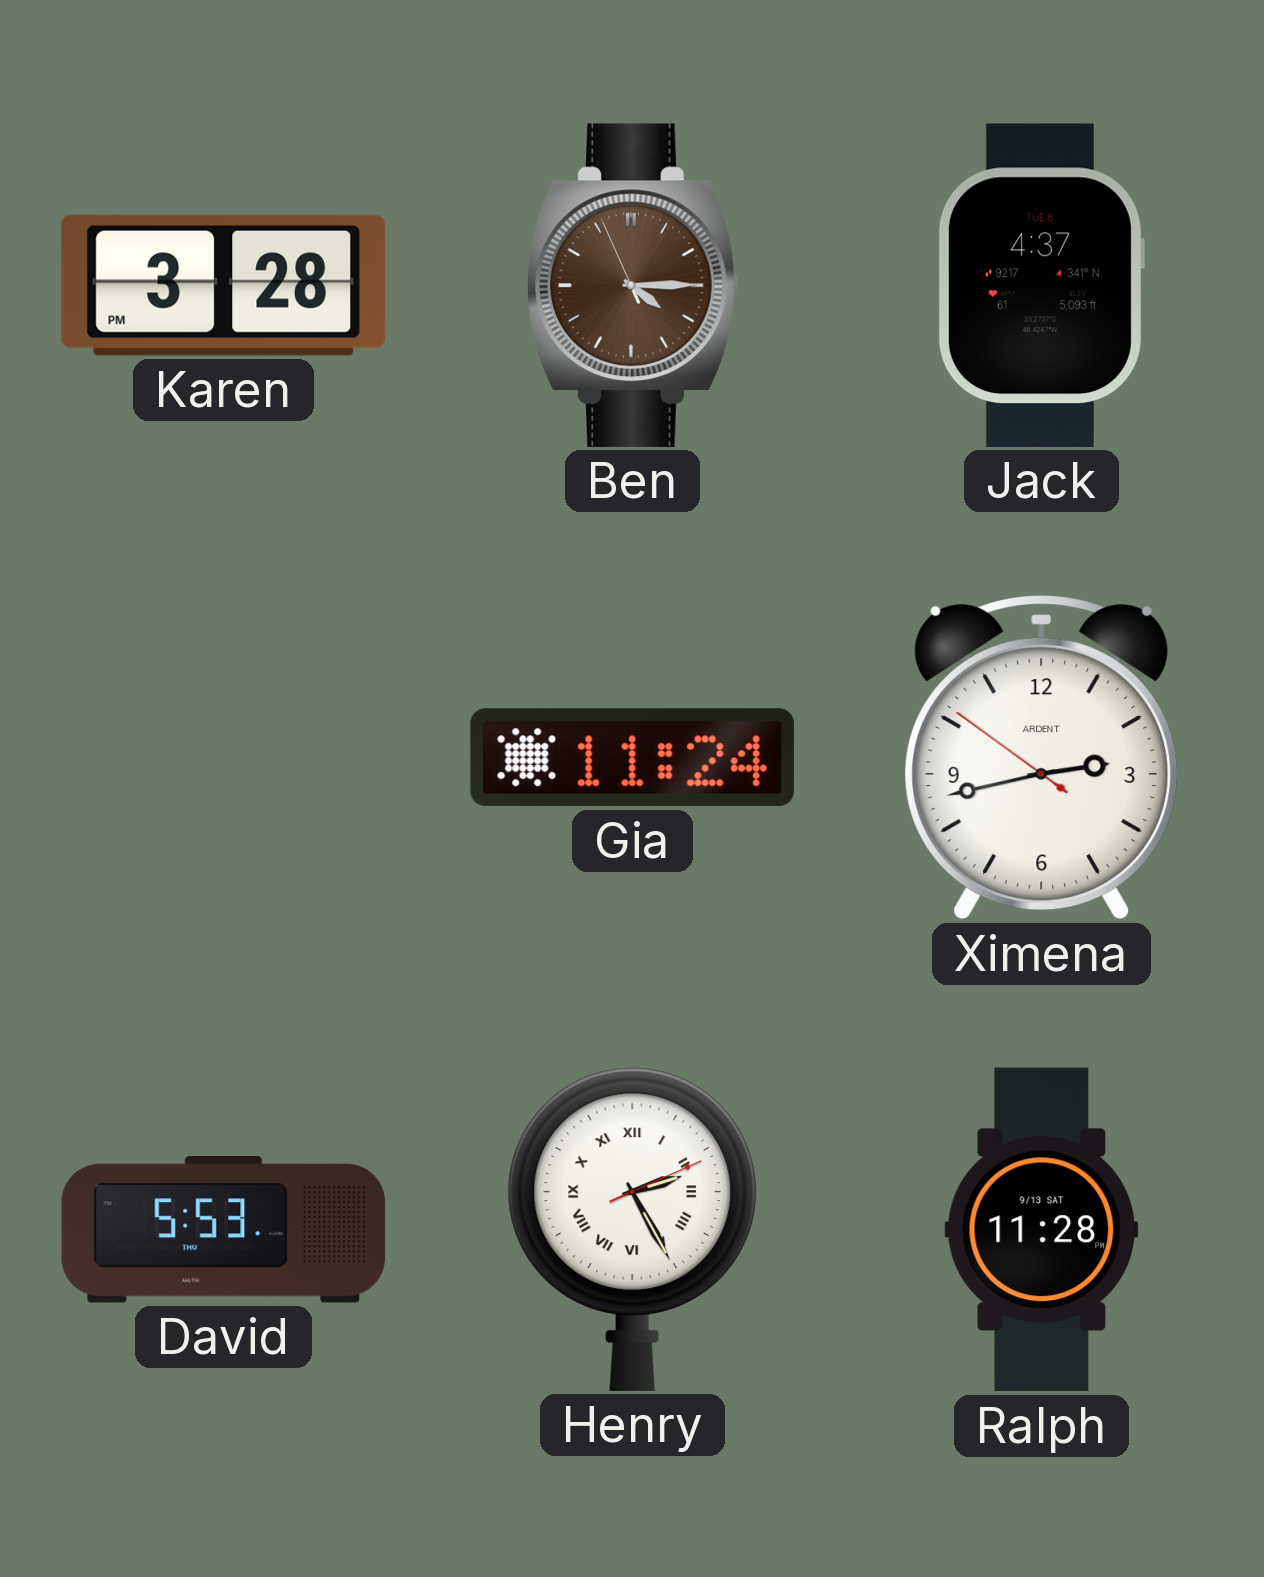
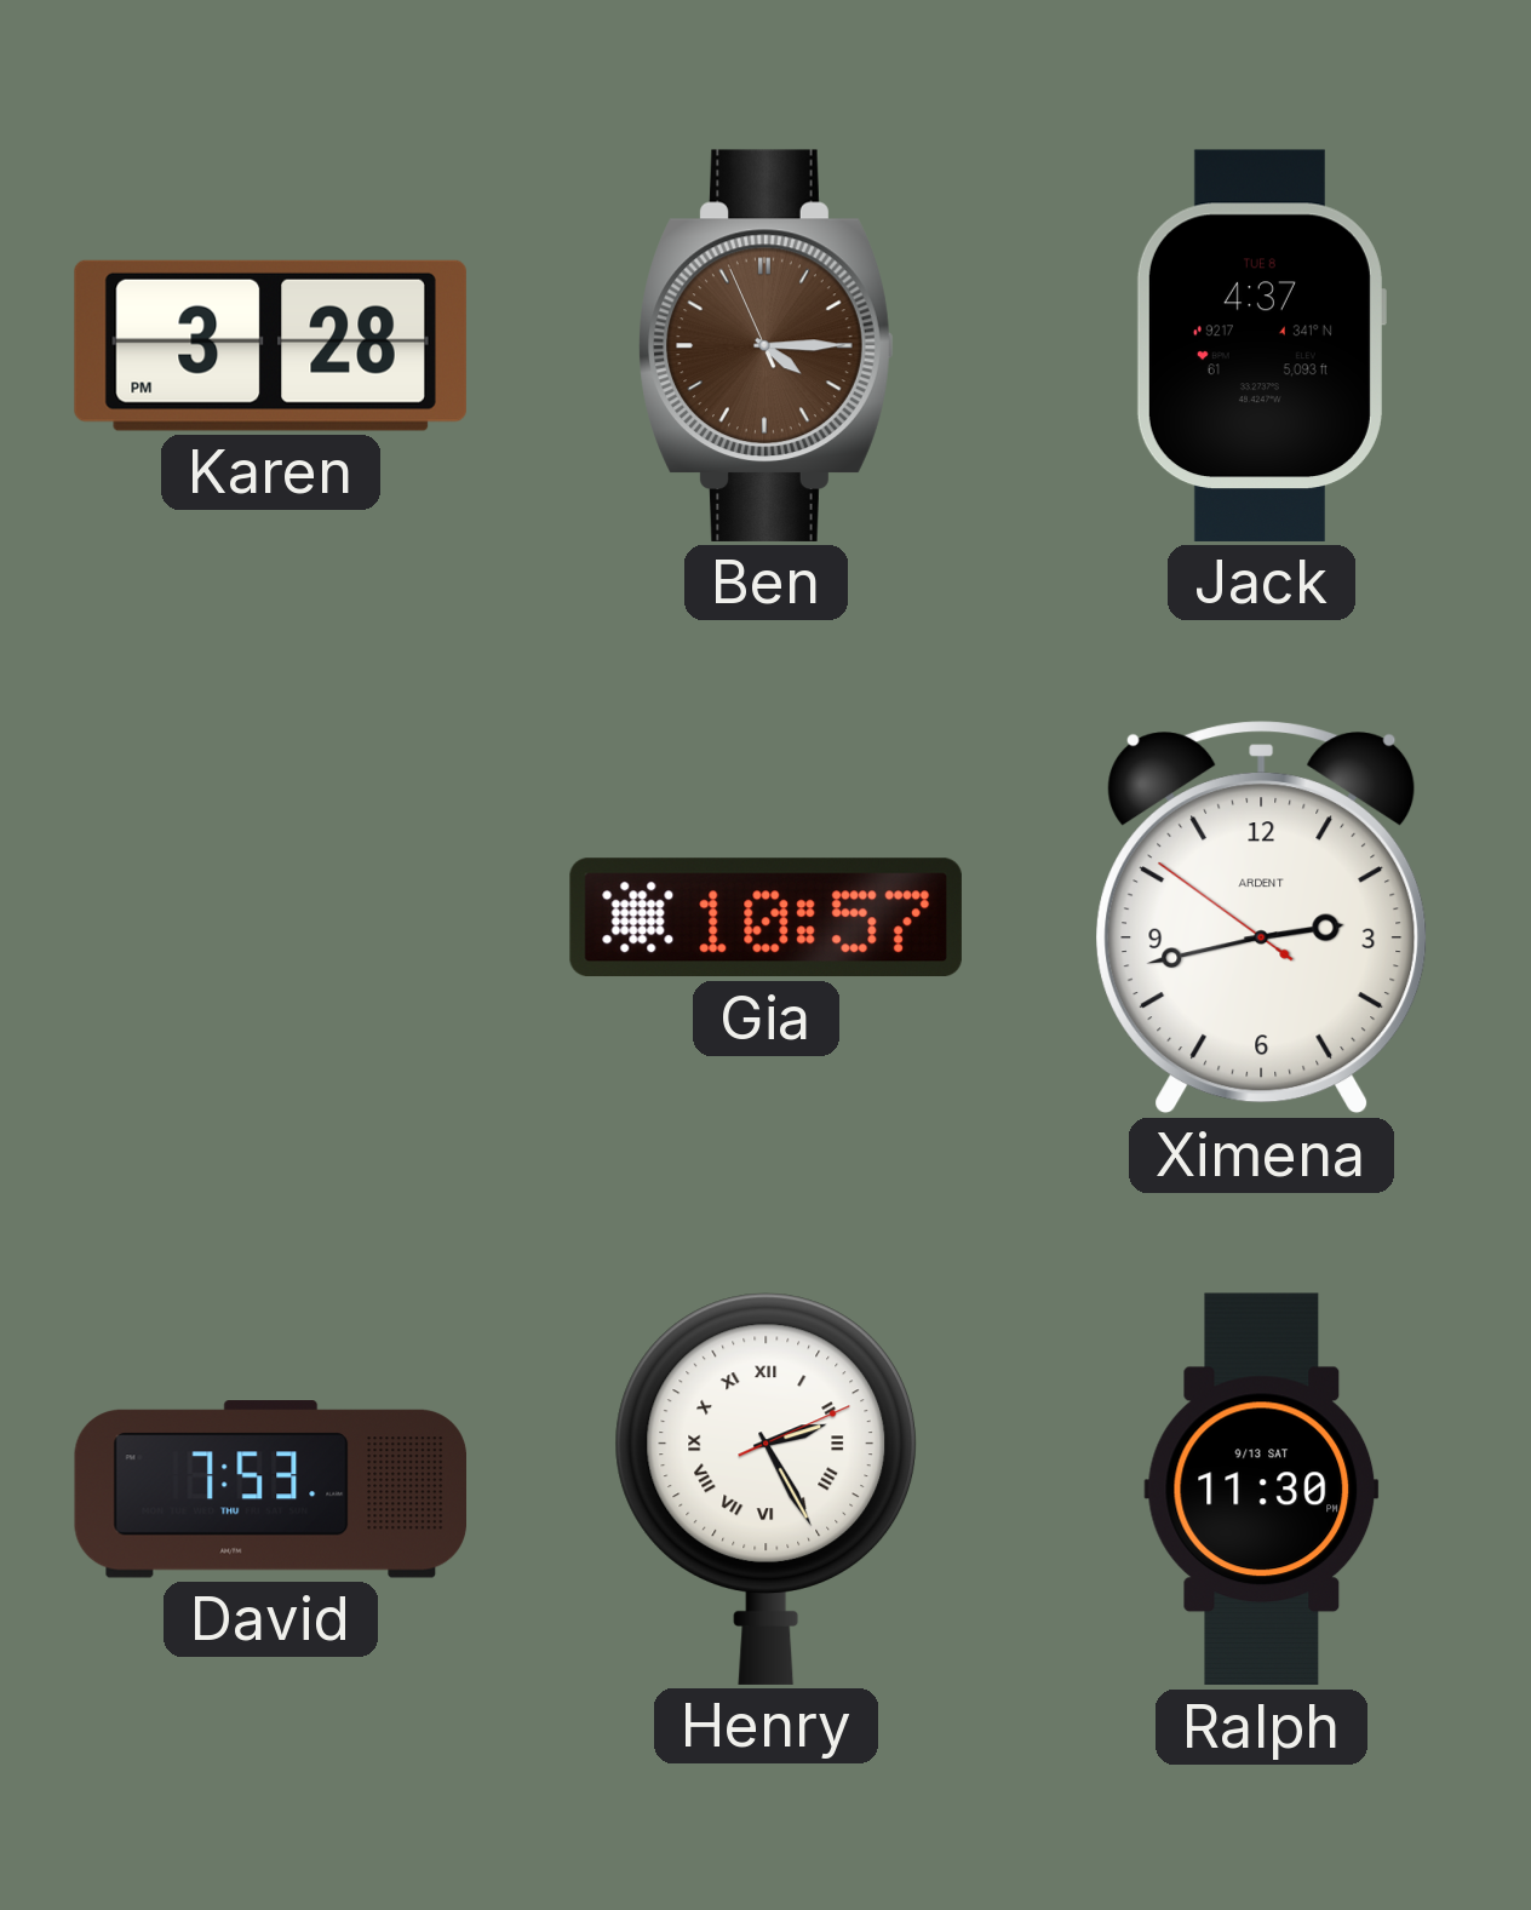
Gia: 11:24 -> 10:57 (765, 918)
David: 5:53 -> 7:53 (270, 1490)
Ralph: 11:28 -> 11:30 (1262, 1490)
